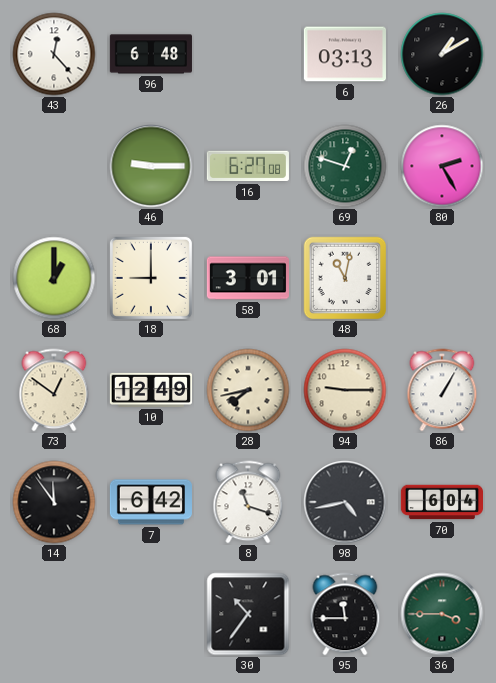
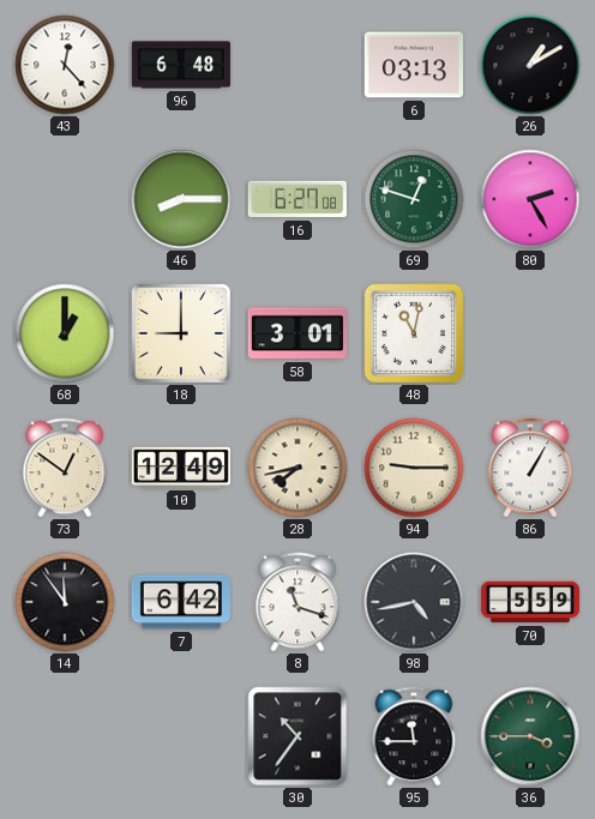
46: 9:15 -> 8:15 (181, 199)
70: 6:04 -> 5:59 (529, 602)
